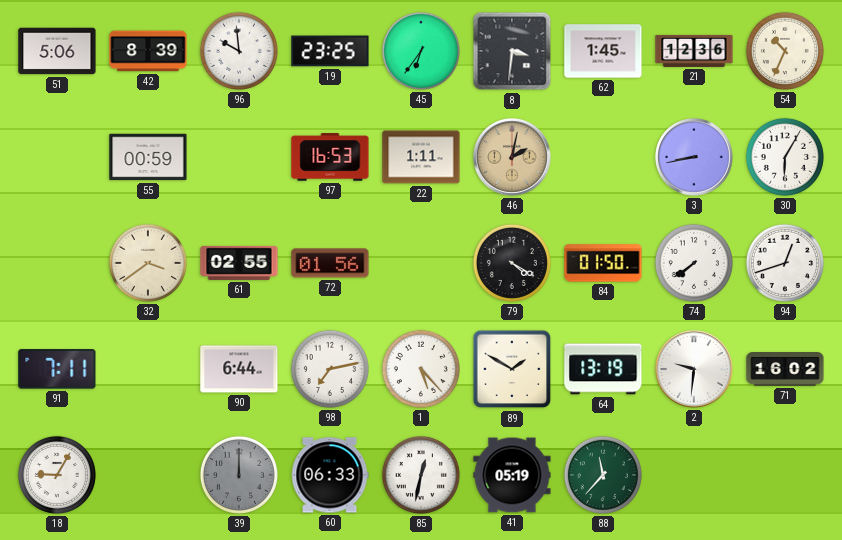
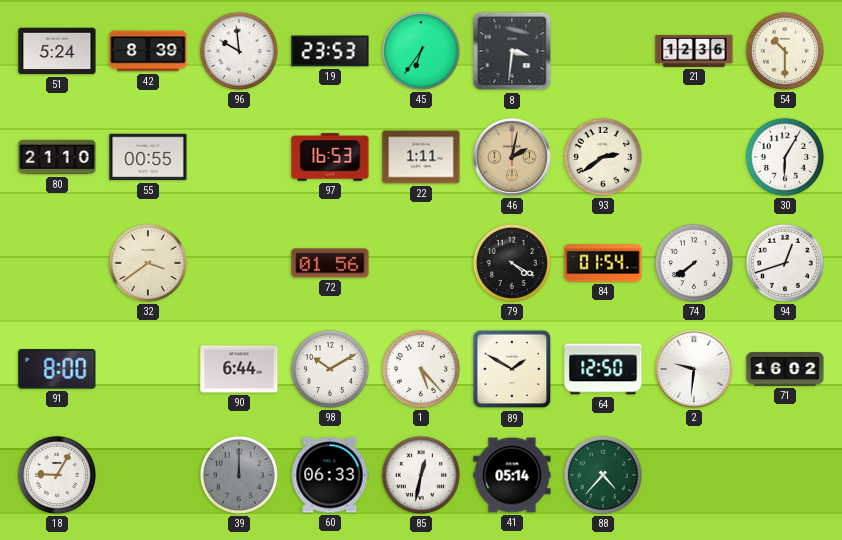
51: 5:06 -> 5:24 (57, 51)
19: 23:25 -> 23:53 (330, 51)
62: 1:45 -> none (603, 51)
54: 10:34 -> 10:30 (785, 51)
80: none -> 21:10 (57, 157)
55: 00:59 -> 00:55 (148, 157)
93: none -> 2:39 (603, 157)
3: 8:43 -> none (695, 158)
61: 02:55 -> none (239, 263)
84: 01:50 -> 01:54 (603, 263)
91: 7:11 -> 8:00 (57, 369)
98: 7:13 -> 10:10 (330, 369)
64: 13:19 -> 12:50 (603, 369)
41: 05:19 -> 05:14 (512, 475)
88: 11:37 -> 4:37 (603, 475)
